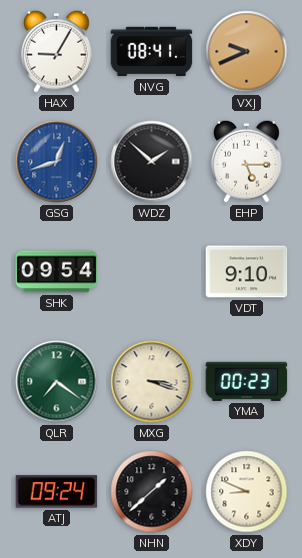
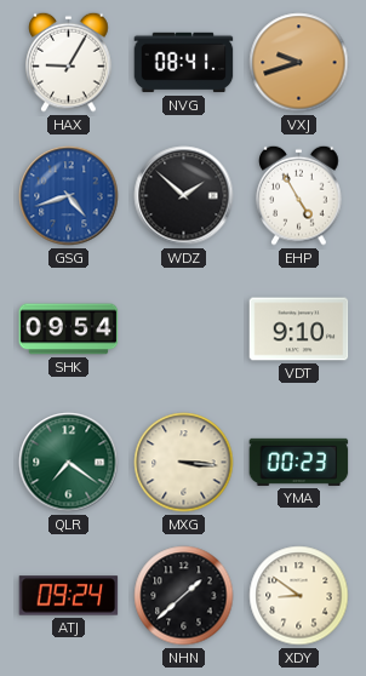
VXJ: 9:41 -> 9:42 (299, 63)
GSG: 12:42 -> 4:42 (69, 196)
EHP: 5:15 -> 4:55 (299, 195)
MXG: 3:18 -> 3:16 (184, 463)
XDY: 8:49 -> 8:51 (299, 596)
